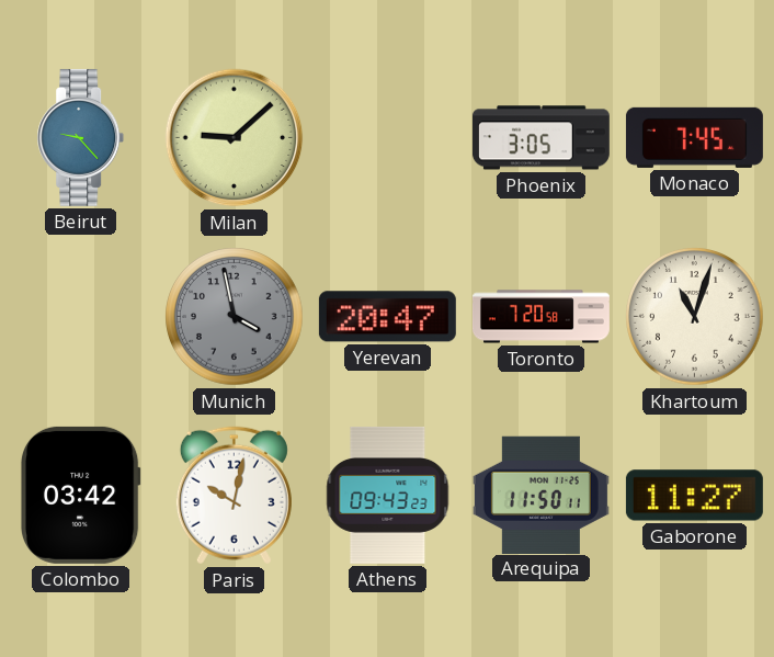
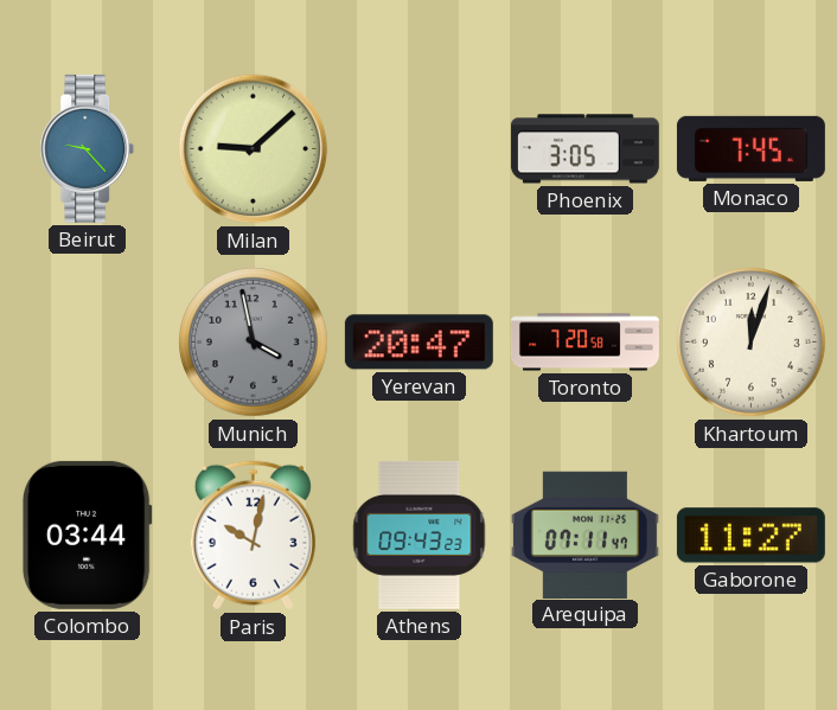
Khartoum: 11:03 -> 12:03 (752, 343)
Colombo: 03:42 -> 03:44 (87, 535)
Arequipa: 11:50 -> 07:11 (584, 535)
